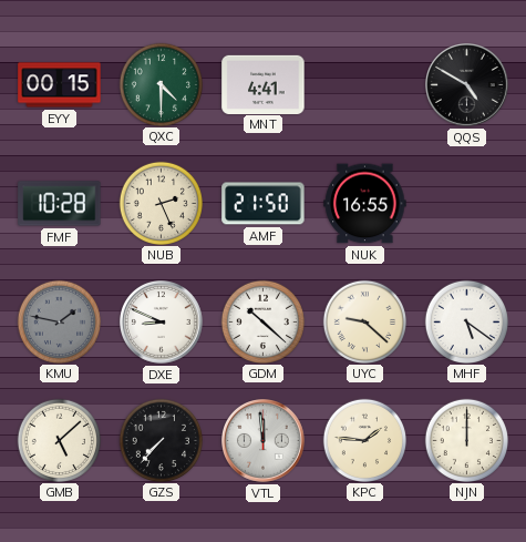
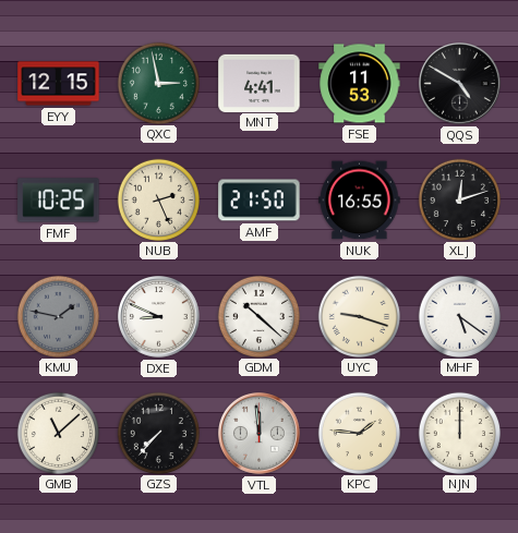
EYY: 00:15 -> 12:15 (59, 84)
QXC: 4:30 -> 2:58 (158, 83)
FSE: none -> 11:53 (360, 84)
FMF: 10:28 -> 10:25 (59, 201)
XLJ: none -> 12:12 (459, 199)
UYC: 9:22 -> 9:18 (359, 316)
GMB: 5:08 -> 11:08 (58, 433)
